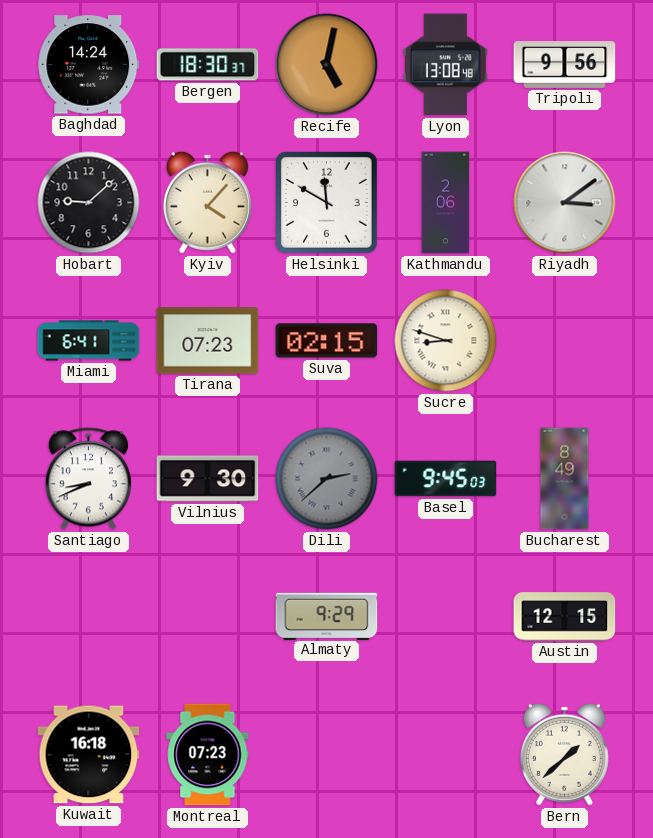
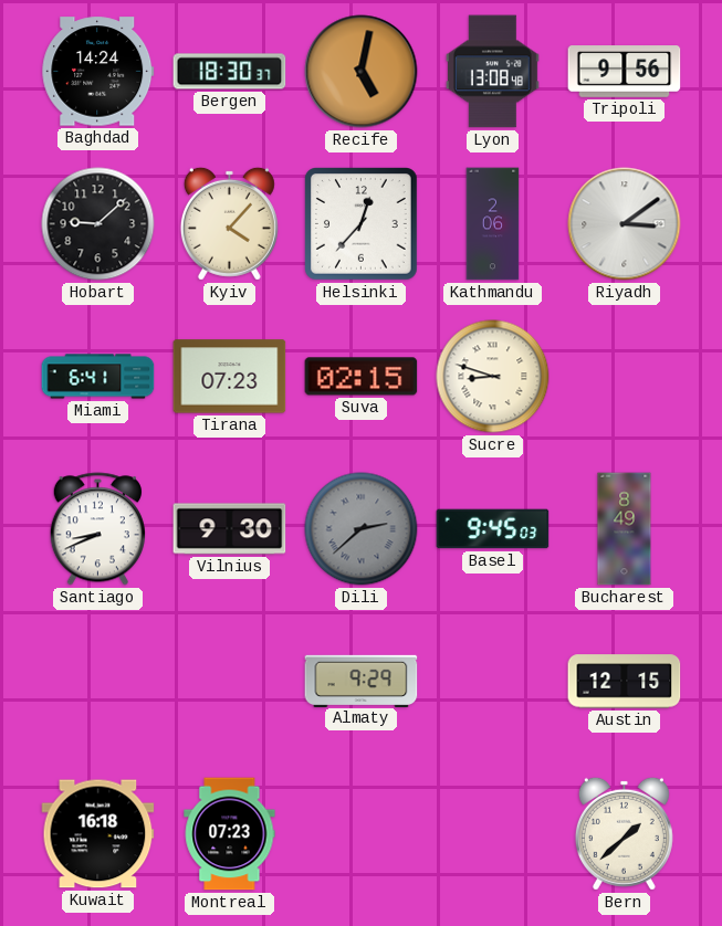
Helsinki: 11:50 -> 12:37 (362, 224)
